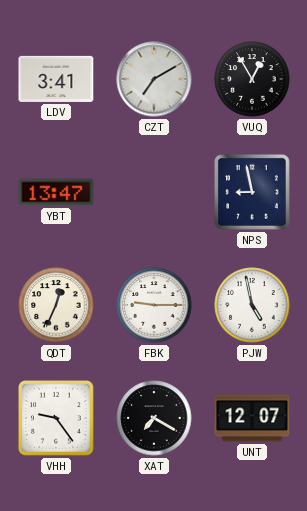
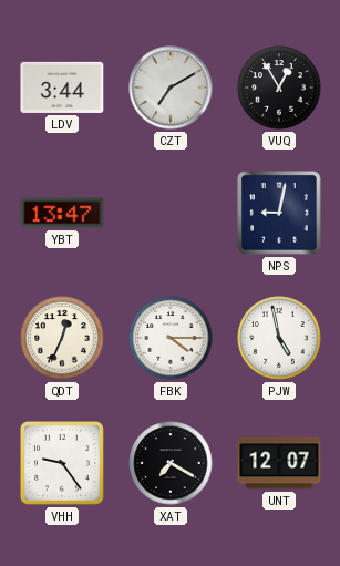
LDV: 3:41 -> 3:44 (62, 88)
NPS: 8:58 -> 9:02 (279, 213)
FBK: 9:15 -> 4:15 (171, 338)
